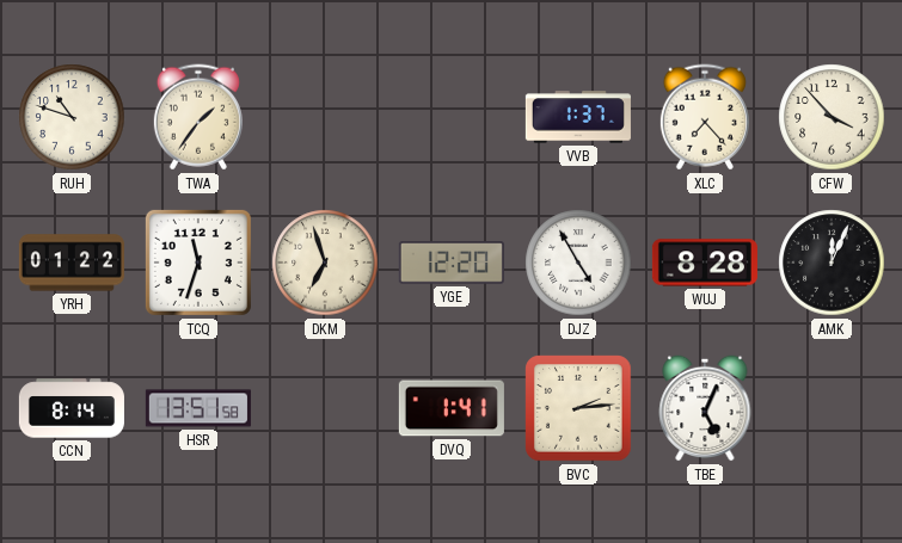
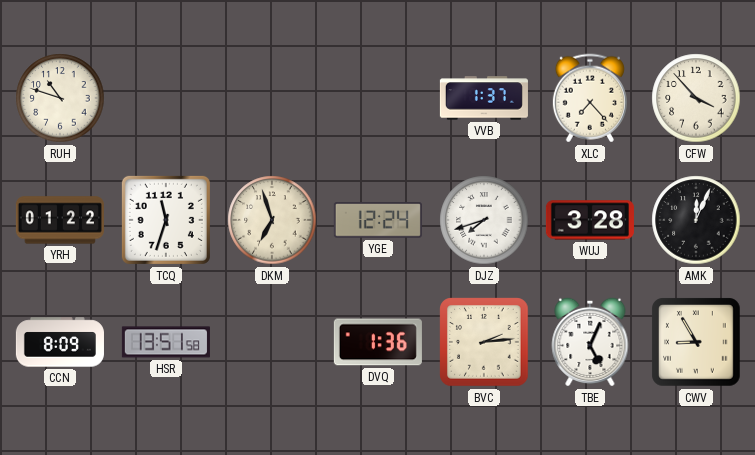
TWA: 1:36 -> none (198, 117)
YGE: 12:20 -> 12:24 (378, 220)
DJZ: 4:55 -> 7:42 (484, 220)
WUJ: 8:28 -> 3:28 (590, 220)
CCN: 8:14 -> 8:09 (60, 342)
DVQ: 1:41 -> 1:36 (378, 342)
CWV: none -> 8:55 (696, 342)
